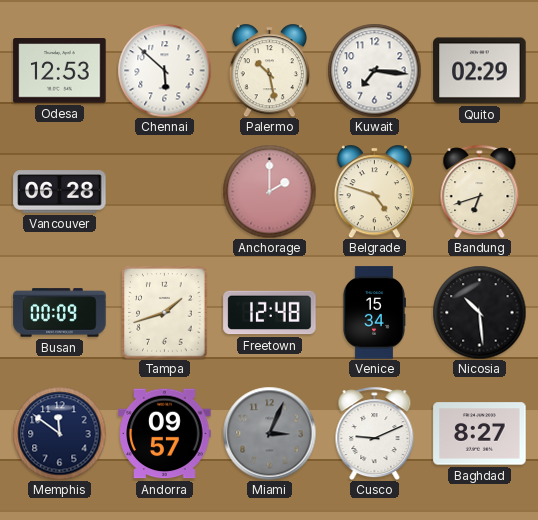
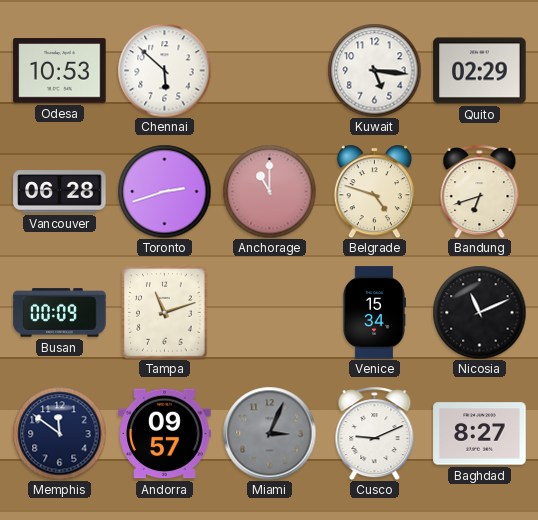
Odesa: 12:53 -> 10:53 (60, 71)
Palermo: 10:28 -> none (269, 70)
Kuwait: 7:16 -> 5:16 (374, 70)
Toronto: none -> 2:42 (164, 191)
Anchorage: 2:00 -> 11:00 (269, 191)
Tampa: 1:42 -> 11:12 (165, 313)
Freetown: 12:48 -> none (270, 313)
Nicosia: 10:29 -> 11:11 (479, 312)
